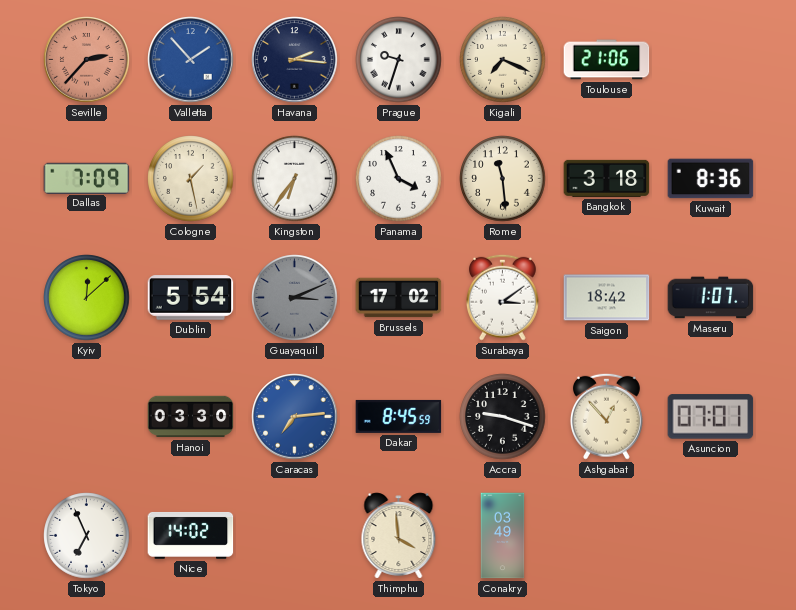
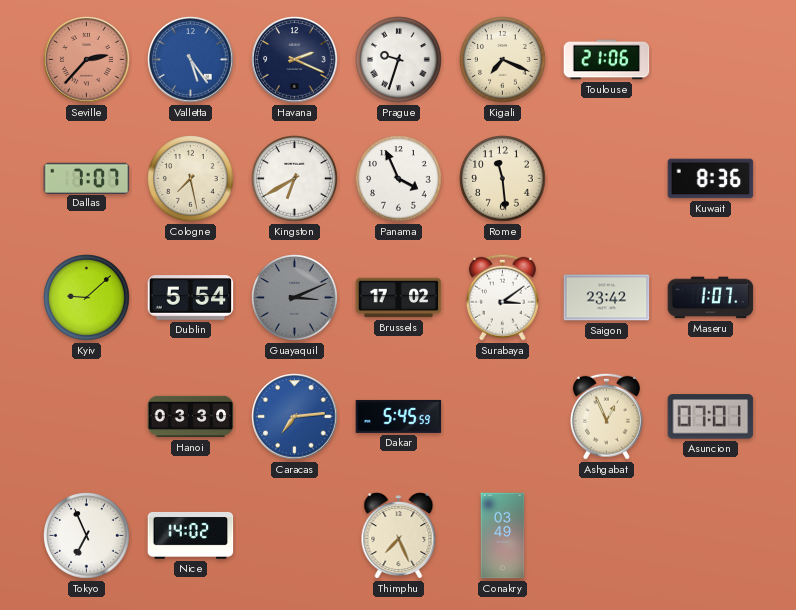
Valletta: 1:53 -> 5:24 (191, 60)
Havana: 2:16 -> 2:19 (295, 60)
Dallas: 7:09 -> 7:07 (87, 178)
Cologne: 1:28 -> 7:28 (191, 179)
Kingston: 6:36 -> 6:40 (295, 179)
Bangkok: 3:18 -> none (607, 178)
Kyiv: 12:08 -> 9:08 (87, 298)
Saigon: 18:42 -> 23:42 (607, 298)
Dakar: 8:45 -> 5:45 (399, 416)
Accra: 9:18 -> none (503, 417)
Ashgabat: 12:53 -> 12:56 (606, 416)
Thimphu: 3:59 -> 7:26 (399, 536)
